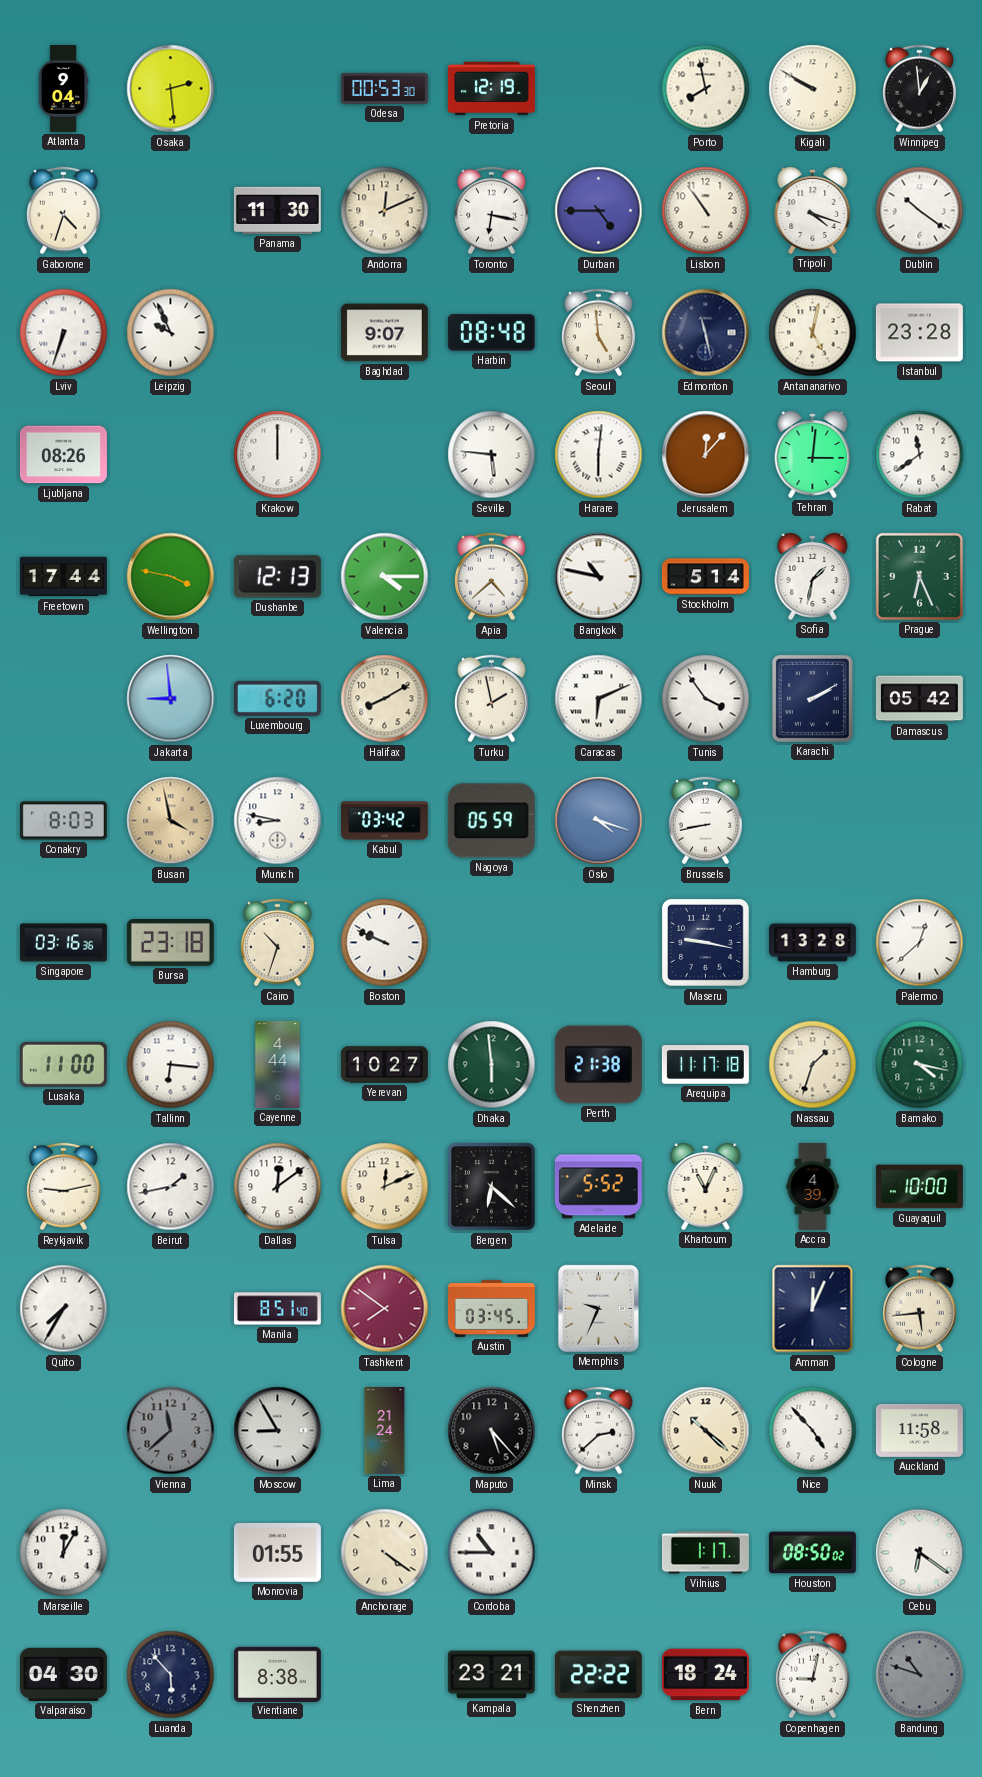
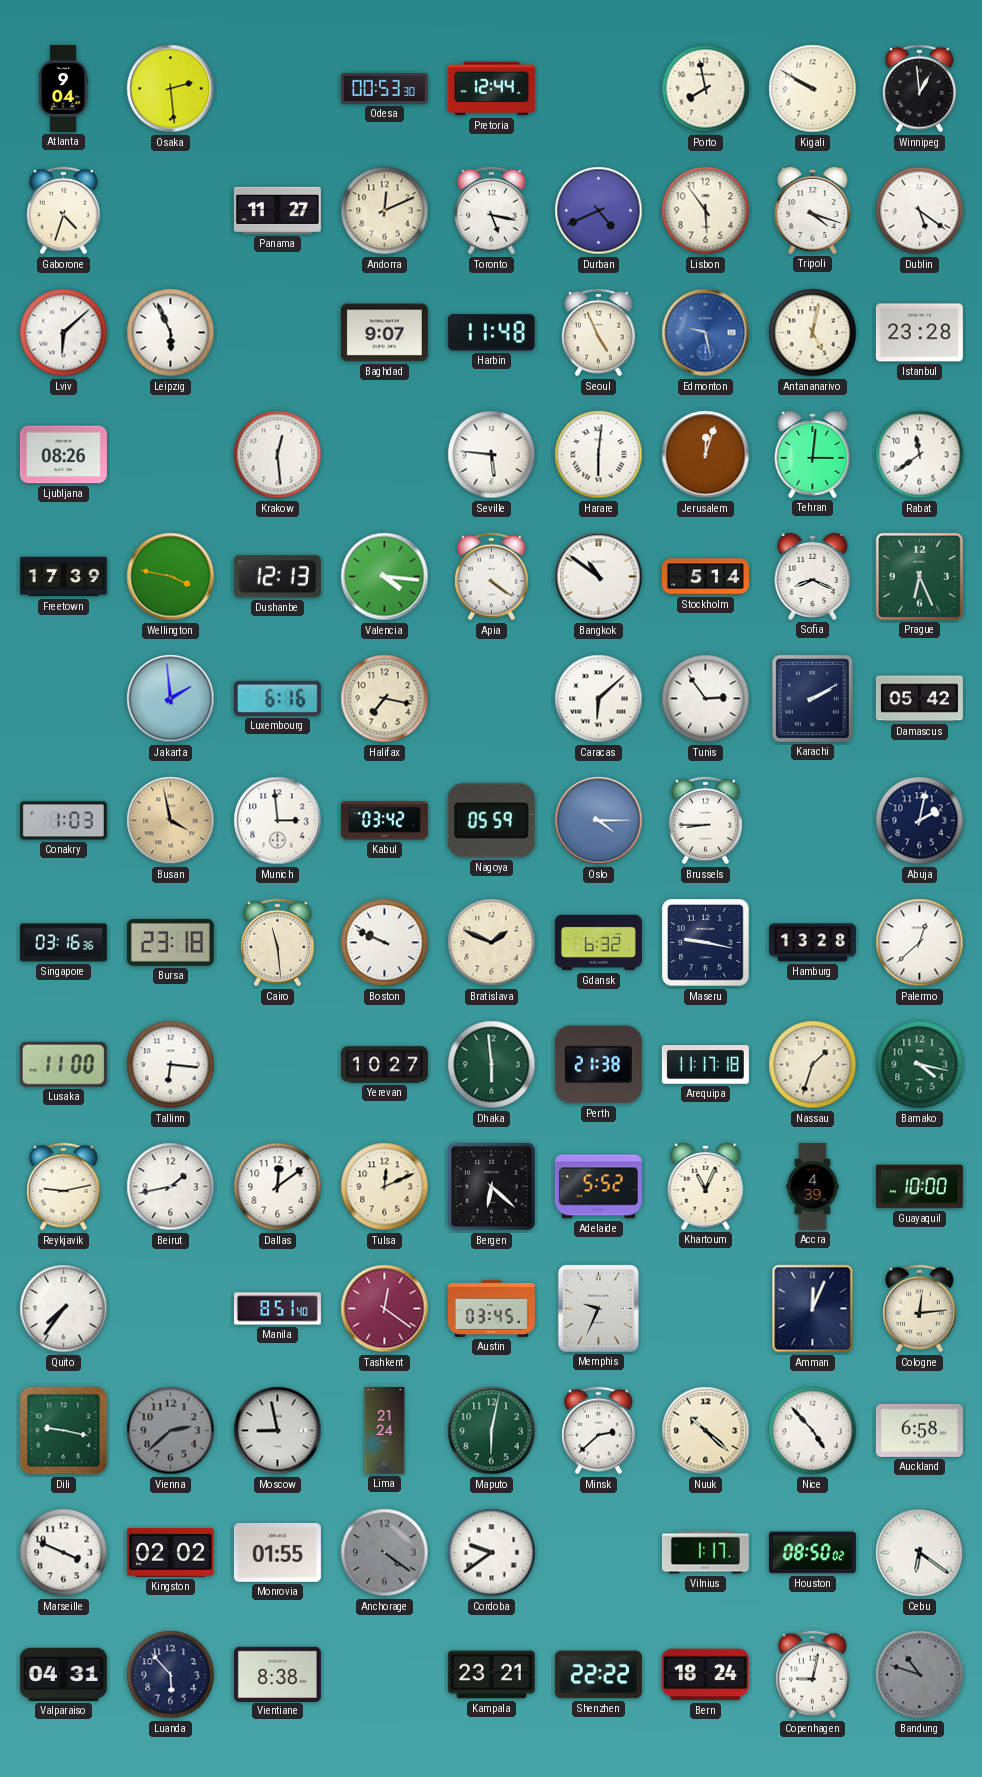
Pretoria: 12:19 -> 12:44 (491, 89)
Panama: 11:30 -> 11:27 (277, 210)
Toronto: 6:17 -> 5:17 (492, 211)
Durban: 4:45 -> 4:41 (599, 211)
Lisbon: 10:54 -> 5:54 (706, 211)
Dublin: 10:21 -> 5:21 (920, 211)
Lviv: 6:33 -> 6:08 (64, 333)
Leipzig: 9:56 -> 5:56 (171, 333)
Harbin: 08:48 -> 11:48 (491, 333)
Seoul: 4:59 -> 4:56 (599, 333)
Edmonton: 11:28 -> 9:28 (706, 333)
Edmonton dial: navy -> blue (706, 333)
Krakow: 12:00 -> 12:29 (278, 455)
Jerusalem: 12:07 -> 12:03 (706, 455)
Freetown: 17:44 -> 17:39 (63, 577)
Valencia: 4:15 -> 4:16 (385, 577)
Apia: 4:38 -> 4:21 (492, 577)
Bangkok: 10:47 -> 10:51 (599, 577)
Sofia: 1:32 -> 8:19 (813, 577)
Jakarta: 8:59 -> 1:59 (171, 699)
Luxembourg: 6:20 -> 6:16 (277, 698)
Halifax: 8:10 -> 7:17 (385, 699)
Turku: 1:58 -> none (492, 699)
Caracas: 6:11 -> 6:08 (599, 699)
Tunis: 3:54 -> 2:54 (706, 699)
Conakry: 8:03 -> 1:03 (63, 821)
Munich: 8:47 -> 2:59 (278, 821)
Oslo: 4:18 -> 4:15 (599, 821)
Brussels: 8:43 -> 8:45 (706, 821)
Abuja: none -> 2:02 (920, 821)
Cairo: 10:33 -> 11:29 (278, 943)
Bratislava: none -> 1:49 (492, 943)
Gdansk: none -> 6:32 (598, 943)
Cayenne: 4:44 -> none (278, 1064)
Quito: 7:35 -> 7:36 (64, 1309)
Tashkent: 7:51 -> 12:21 (385, 1309)
Cologne: 5:44 -> 12:14 (920, 1309)
Dili: none -> 9:17 (64, 1431)
Vienna: 11:38 -> 2:38 (171, 1431)
Moscow: 8:55 -> 8:58 (278, 1431)
Maputo: 5:23 -> 6:02 (492, 1431)
Maputo dial: black -> green (492, 1431)
Auckland: 11:58 -> 6:58 (919, 1430)
Marseille: 12:05 -> 3:49 (64, 1553)
Kingston: none -> 02:02 (170, 1552)
Anchorage dial: cream -> grey (385, 1553)
Cordoba: 10:45 -> 9:39 (492, 1553)
Valparaiso: 04:30 -> 04:31 (63, 1674)
